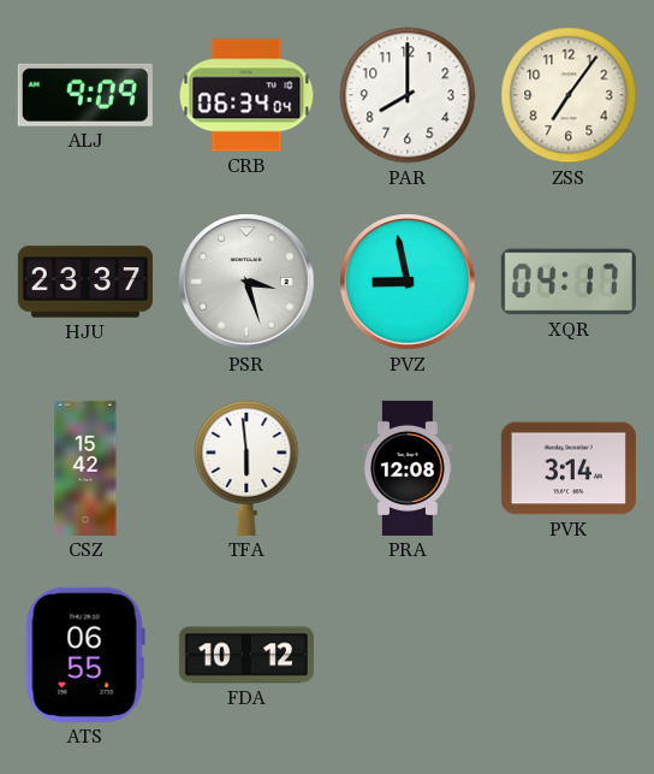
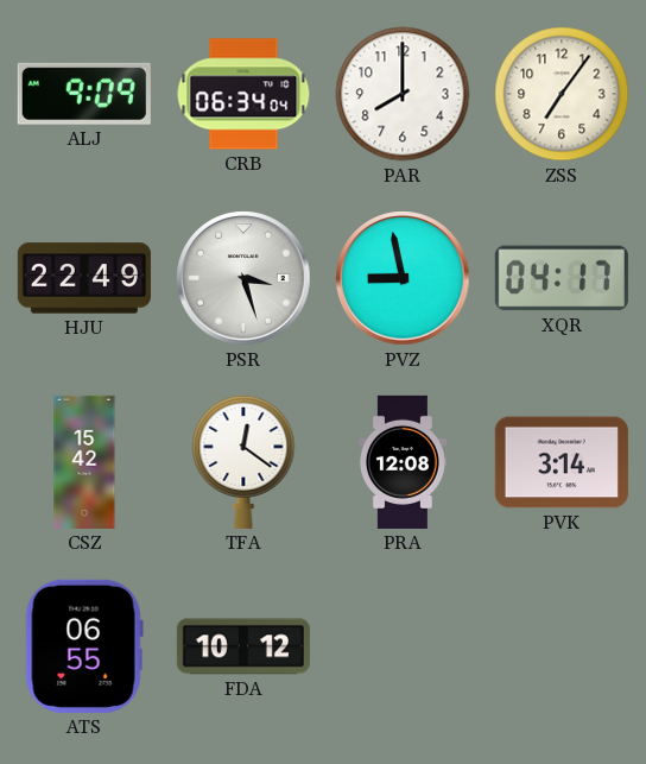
HJU: 23:37 -> 22:49 (84, 278)
TFA: 5:59 -> 12:21 (243, 461)
